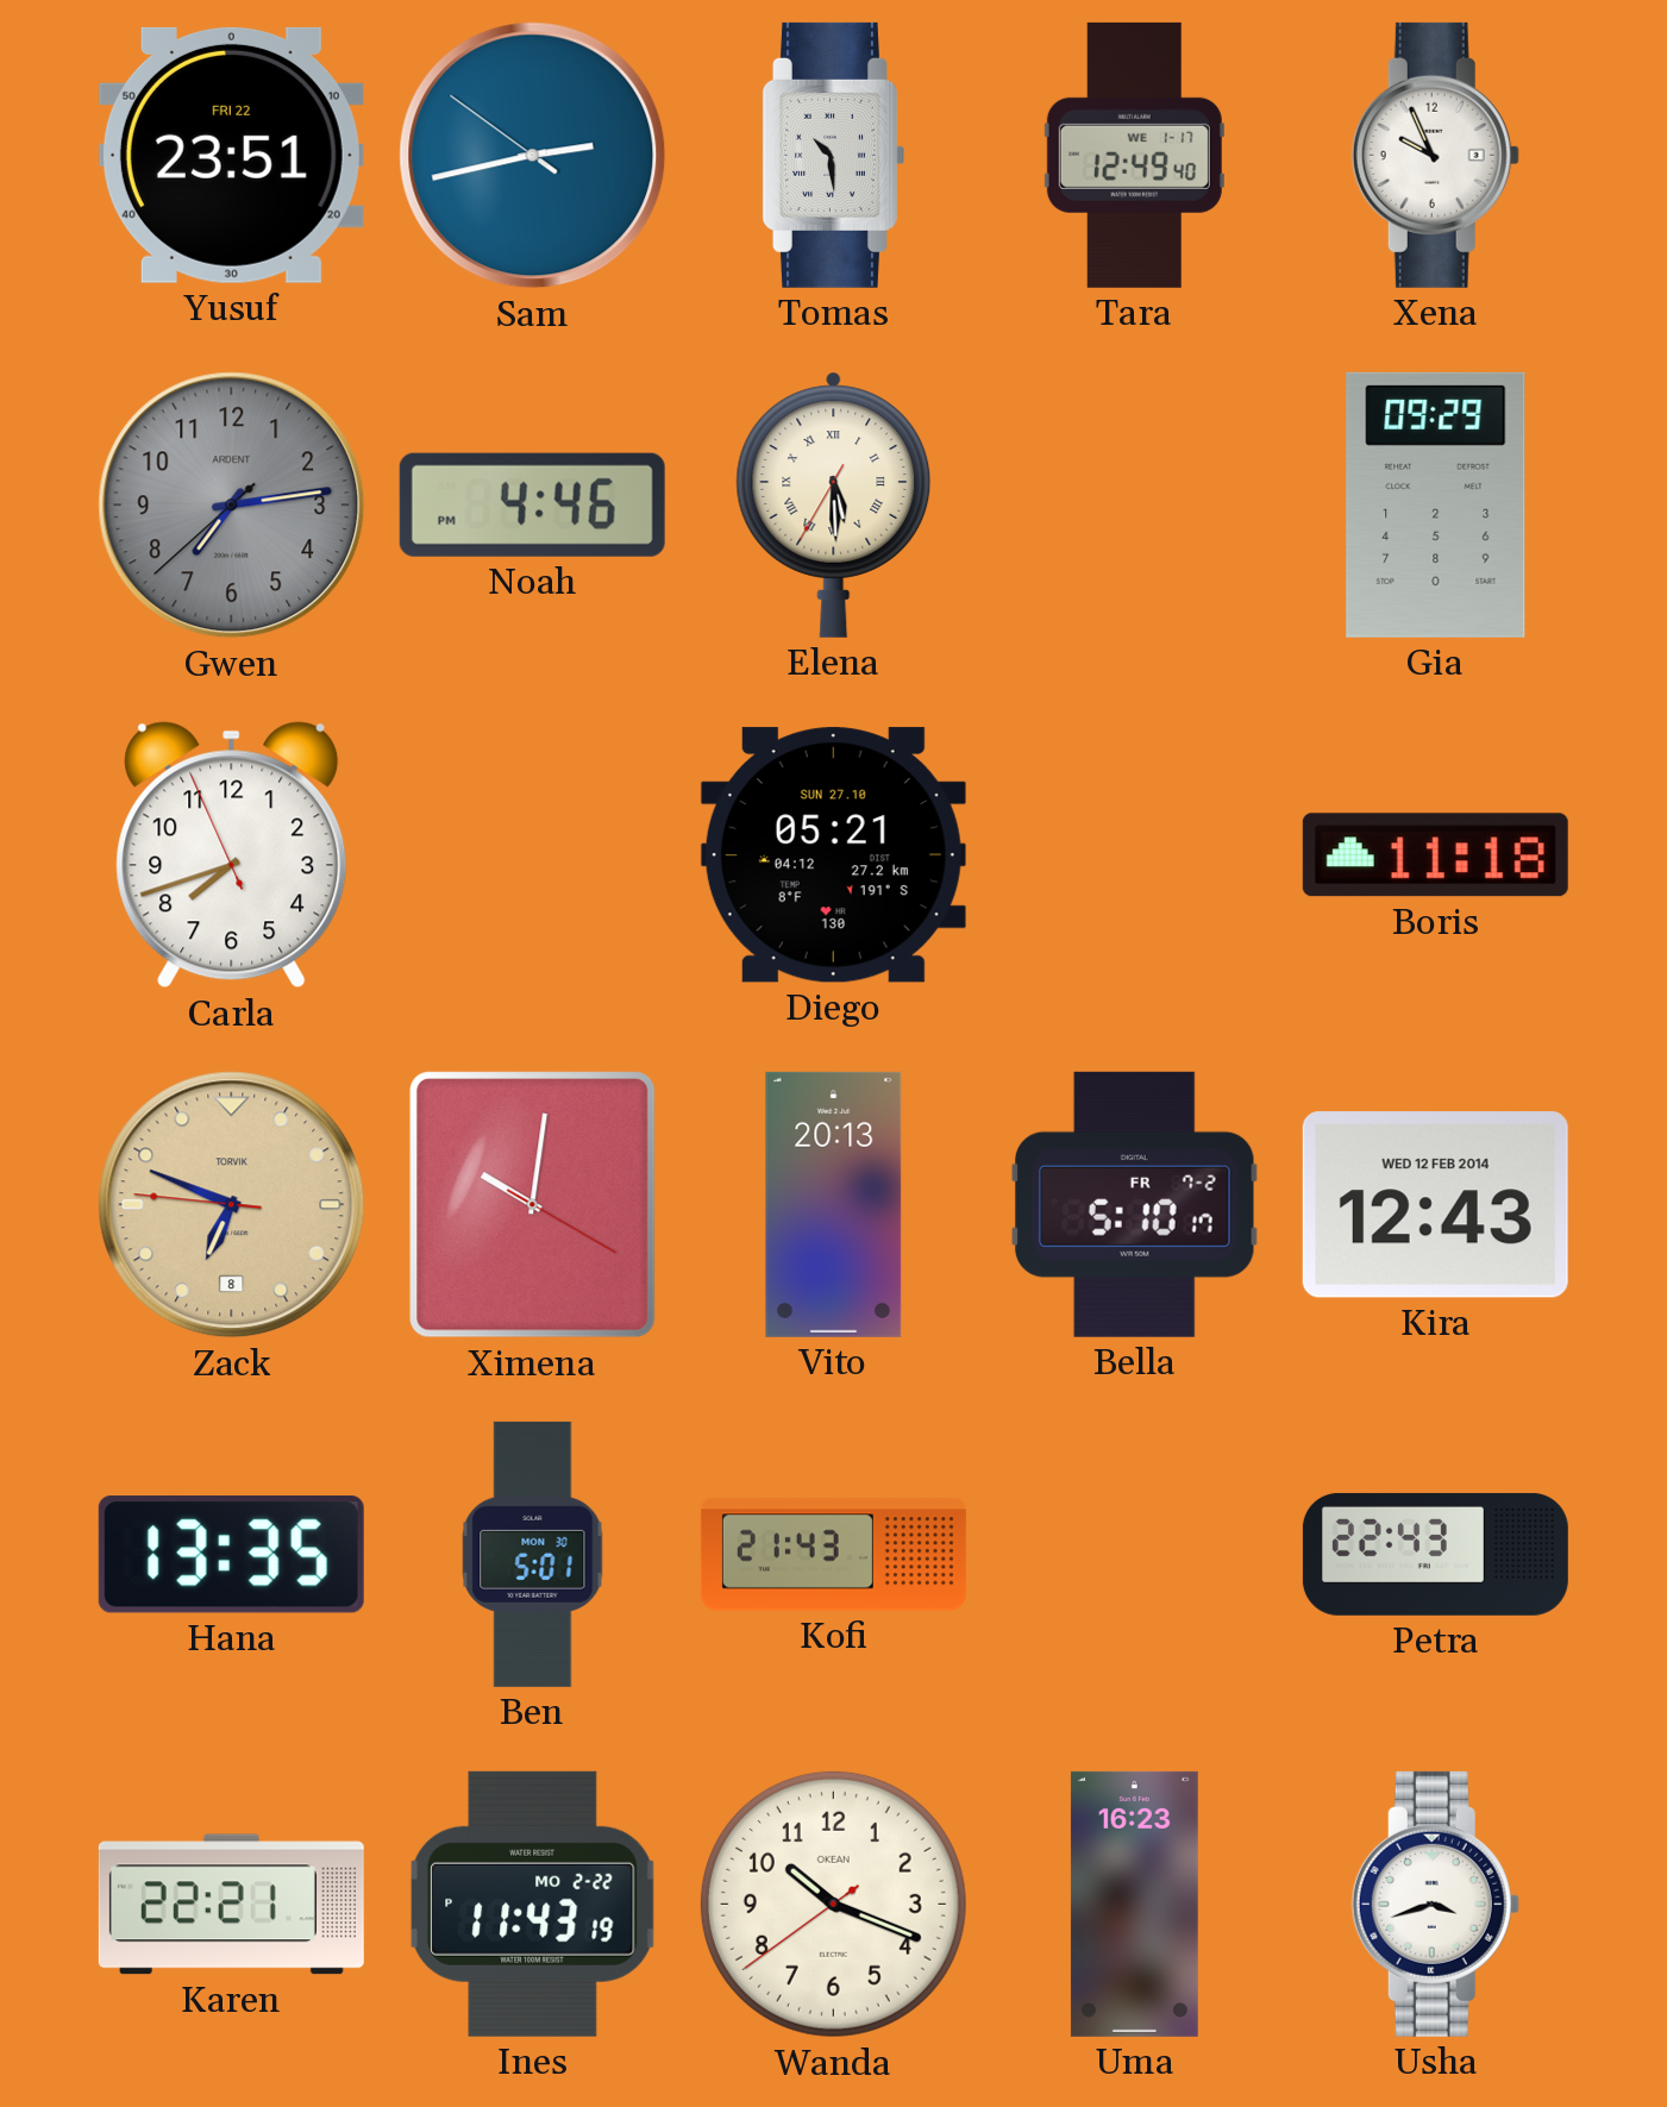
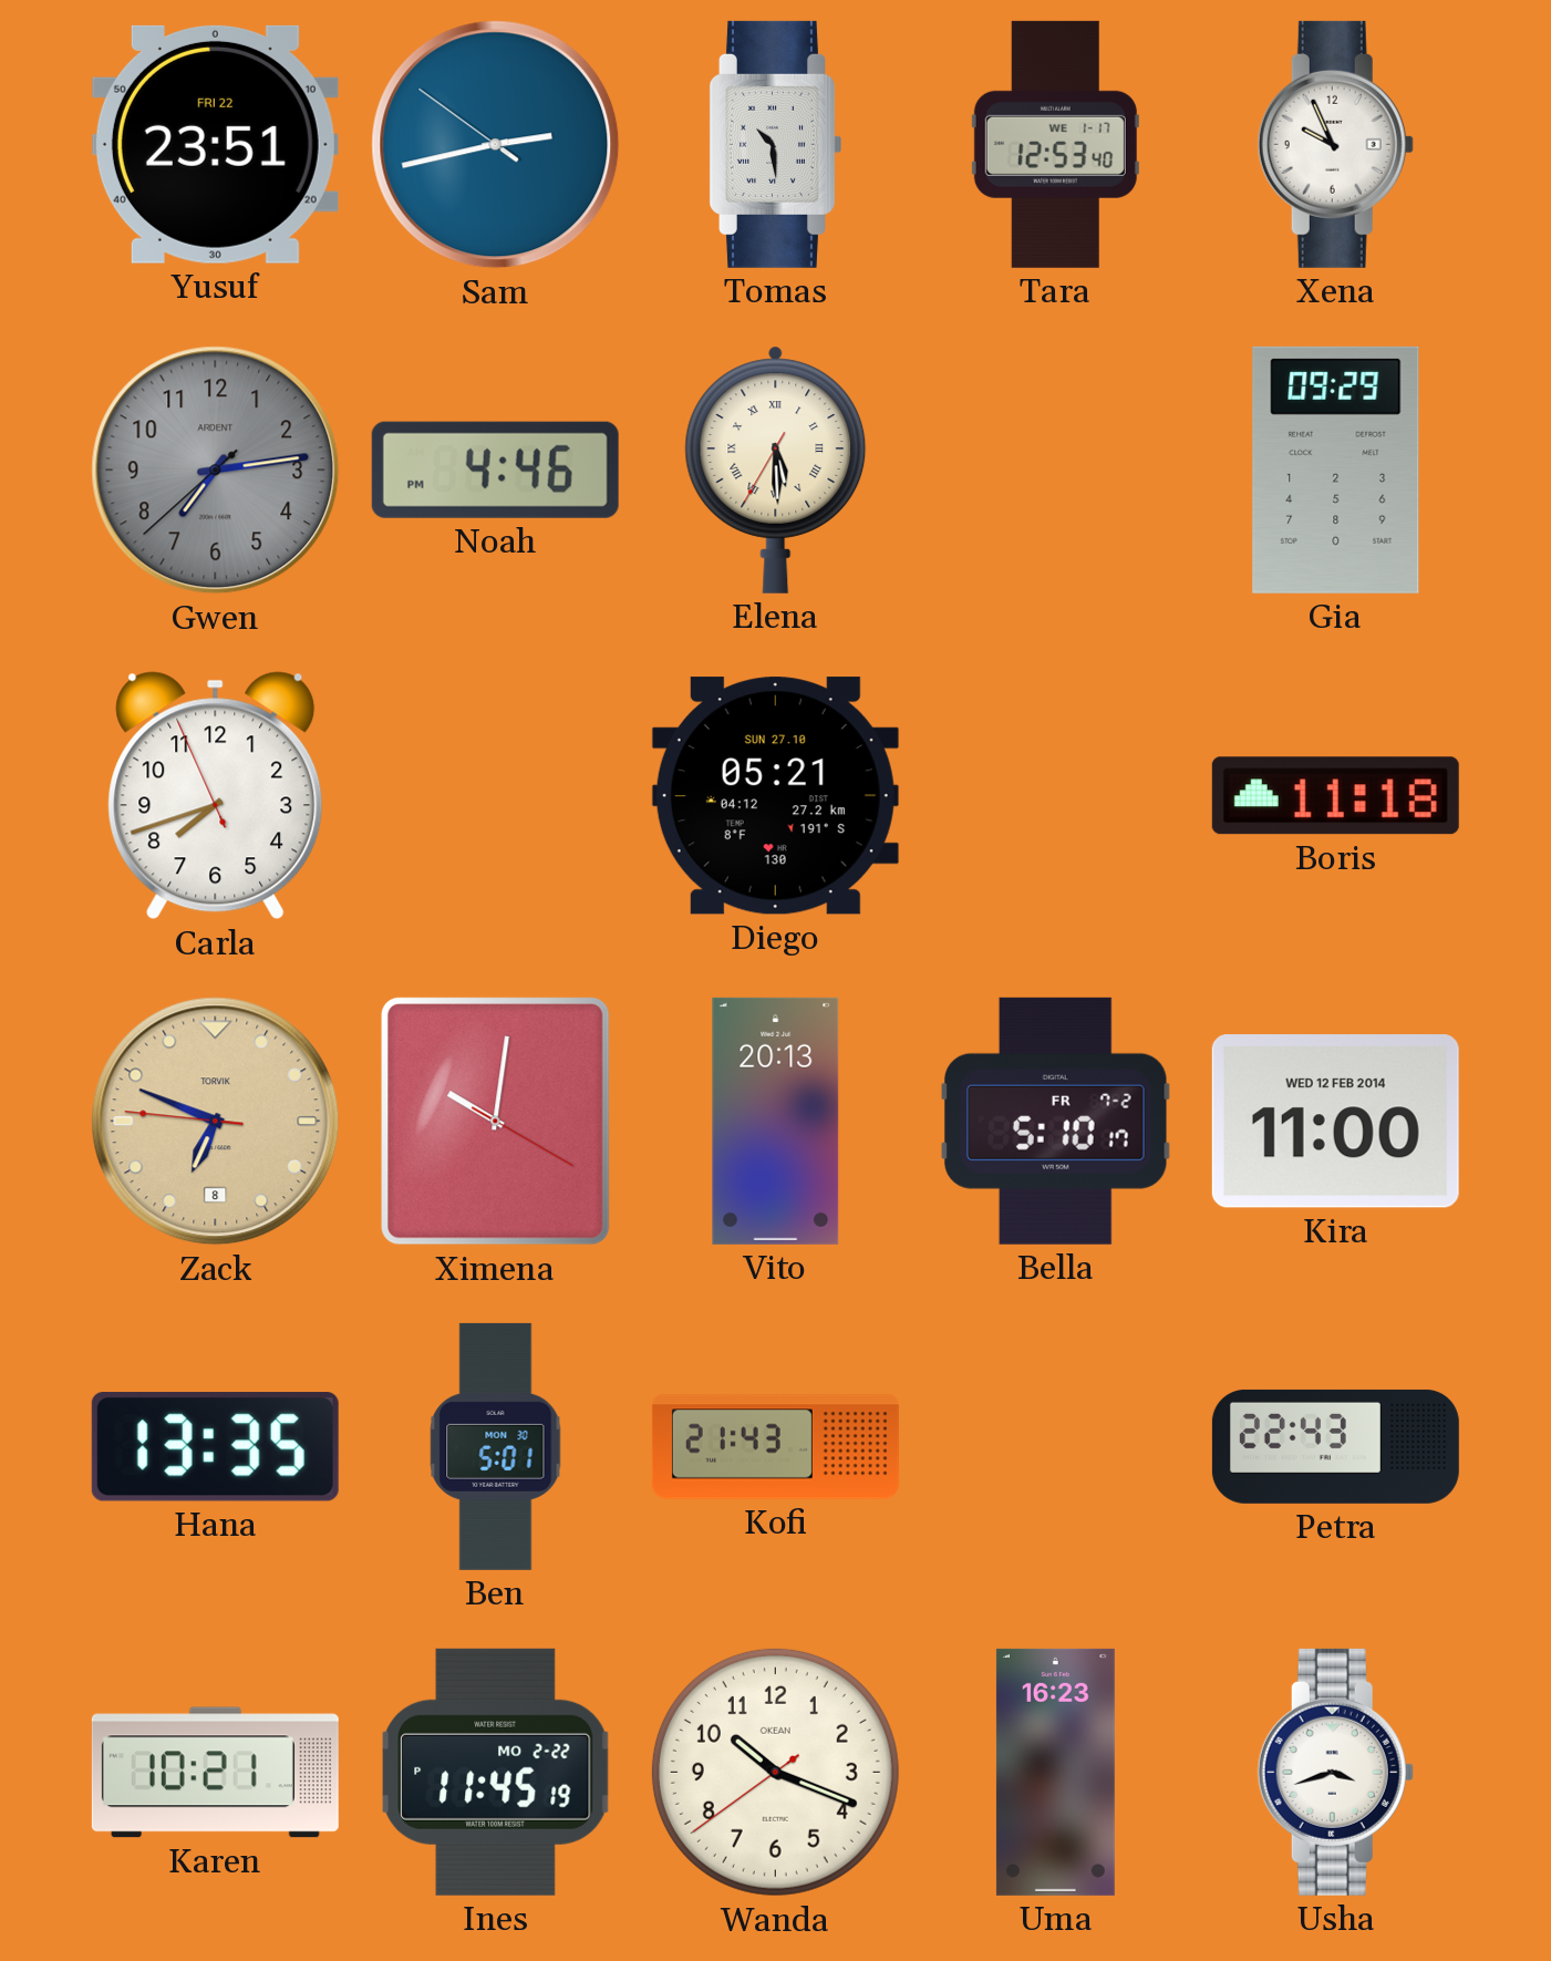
Tara: 12:49 -> 12:53 (1055, 144)
Kira: 12:43 -> 11:00 (1335, 1122)
Karen: 22:21 -> 10:21 (215, 1773)
Ines: 11:43 -> 11:45 (496, 1772)
